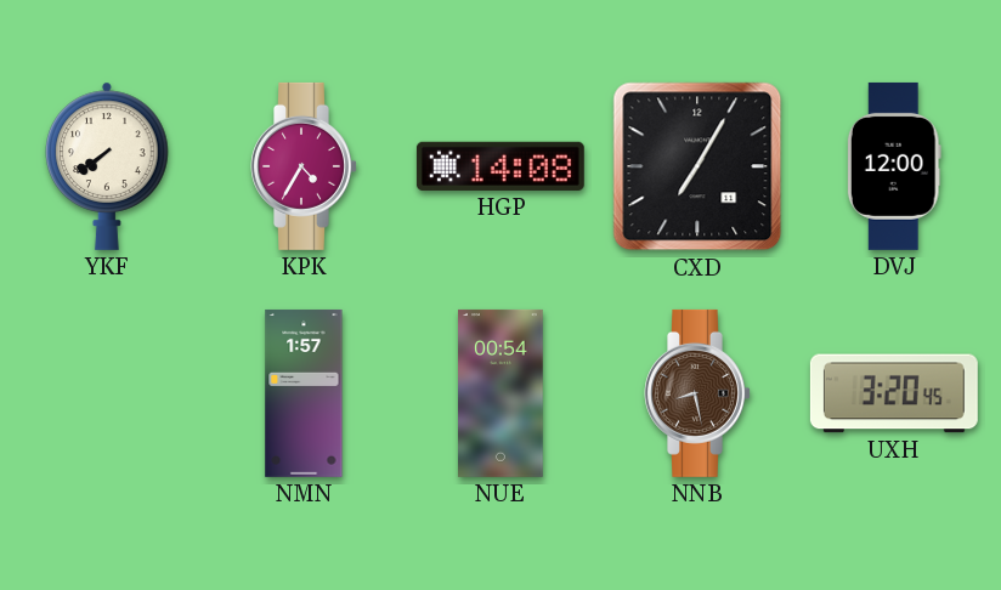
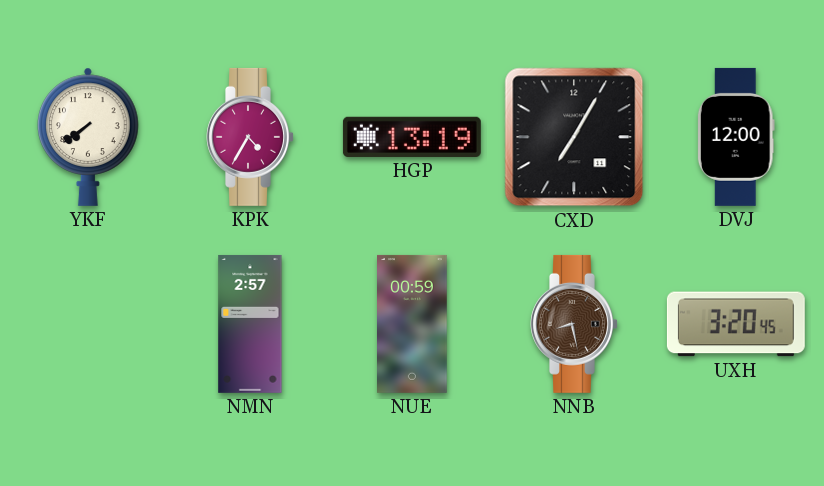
HGP: 14:08 -> 13:19 (412, 137)
NMN: 1:57 -> 2:57 (250, 324)
NUE: 00:54 -> 00:59 (413, 324)
